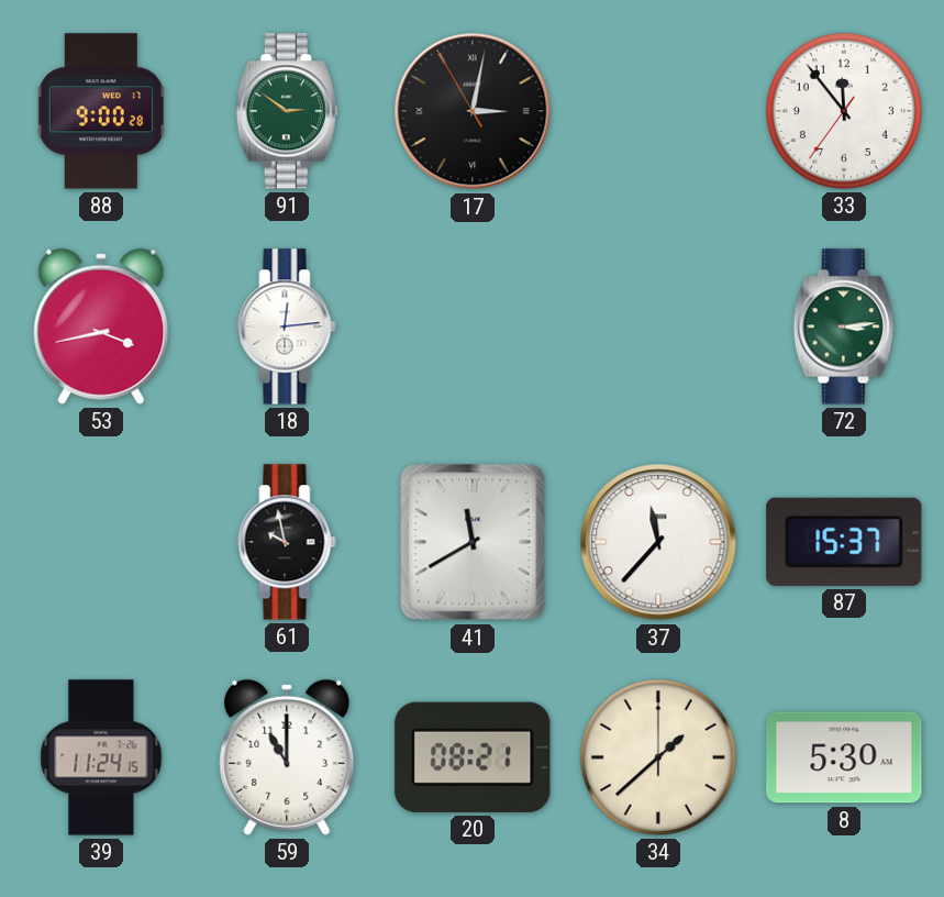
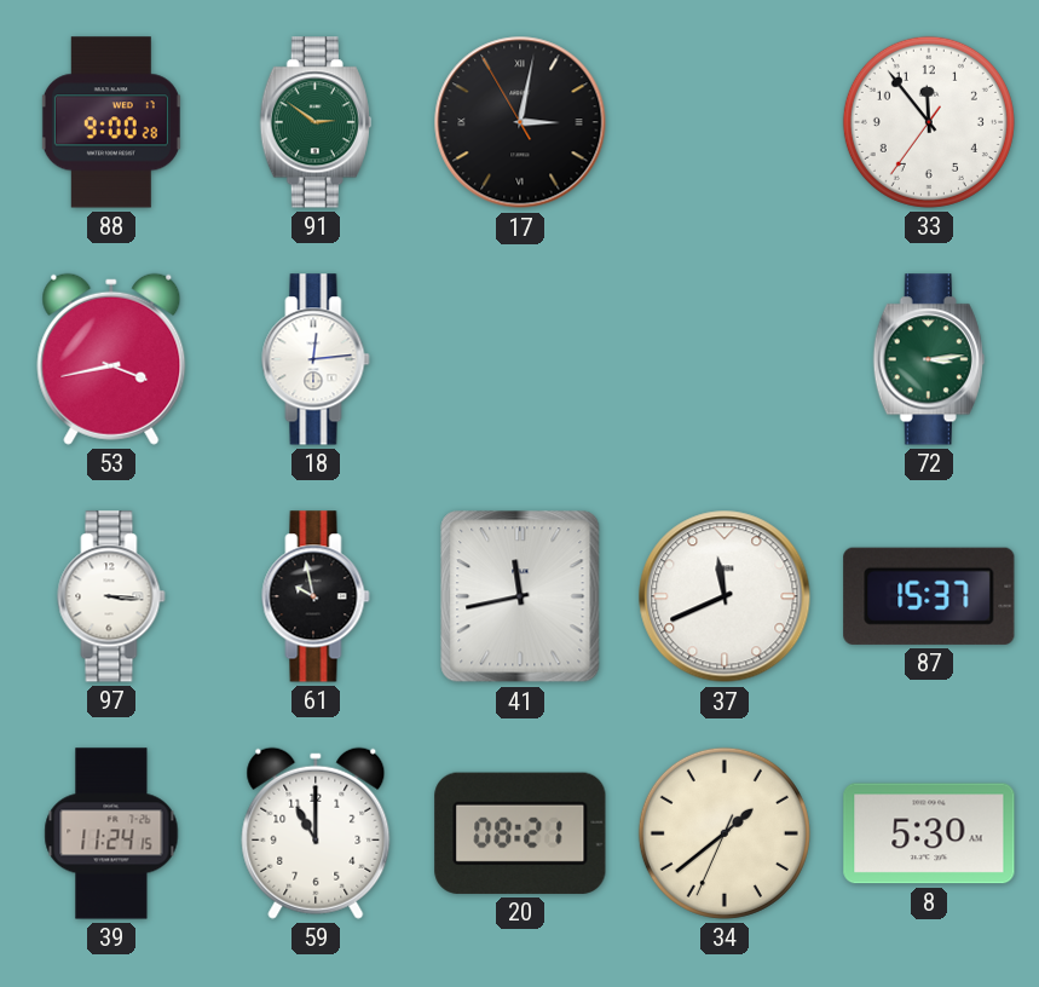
97: none -> 3:16 (111, 596)
41: 11:40 -> 11:43 (520, 596)
37: 11:37 -> 11:41 (725, 596)
34: 1:38:00 -> 1:38:34 (725, 833)
